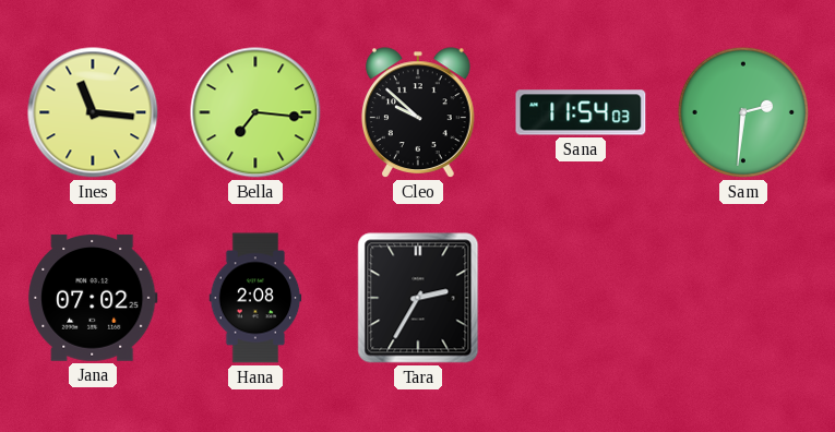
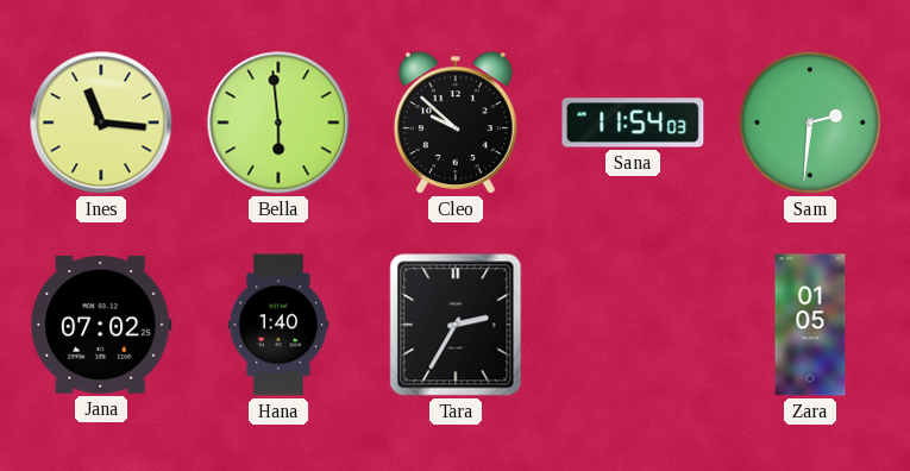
Bella: 7:16 -> 5:59 (278, 123)
Hana: 2:08 -> 1:40 (278, 325)
Zara: none -> 01:05 (810, 325)
